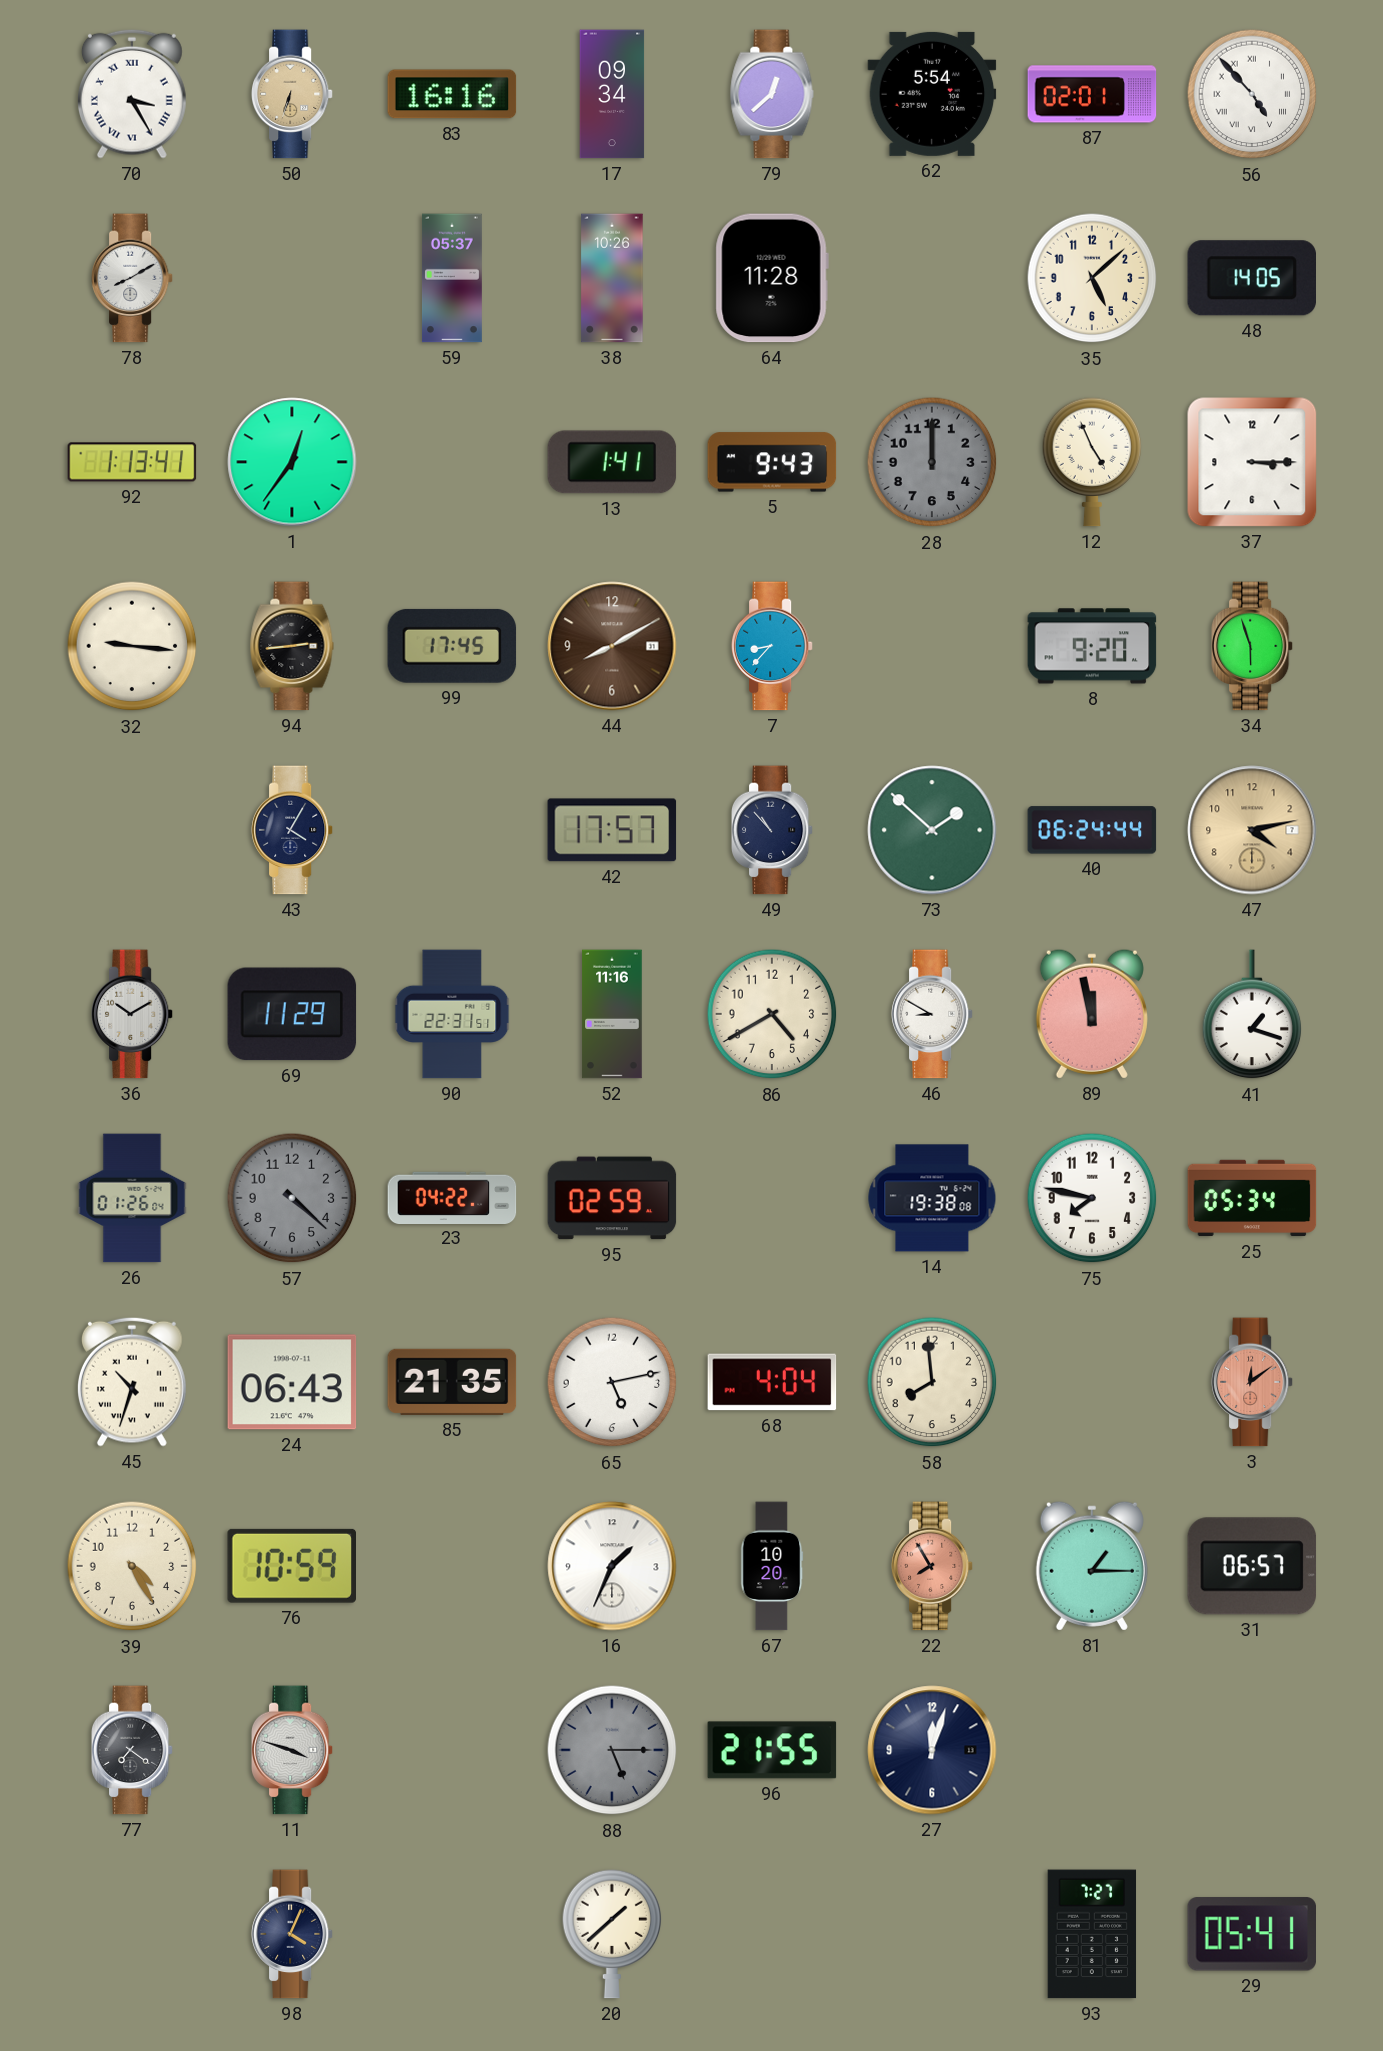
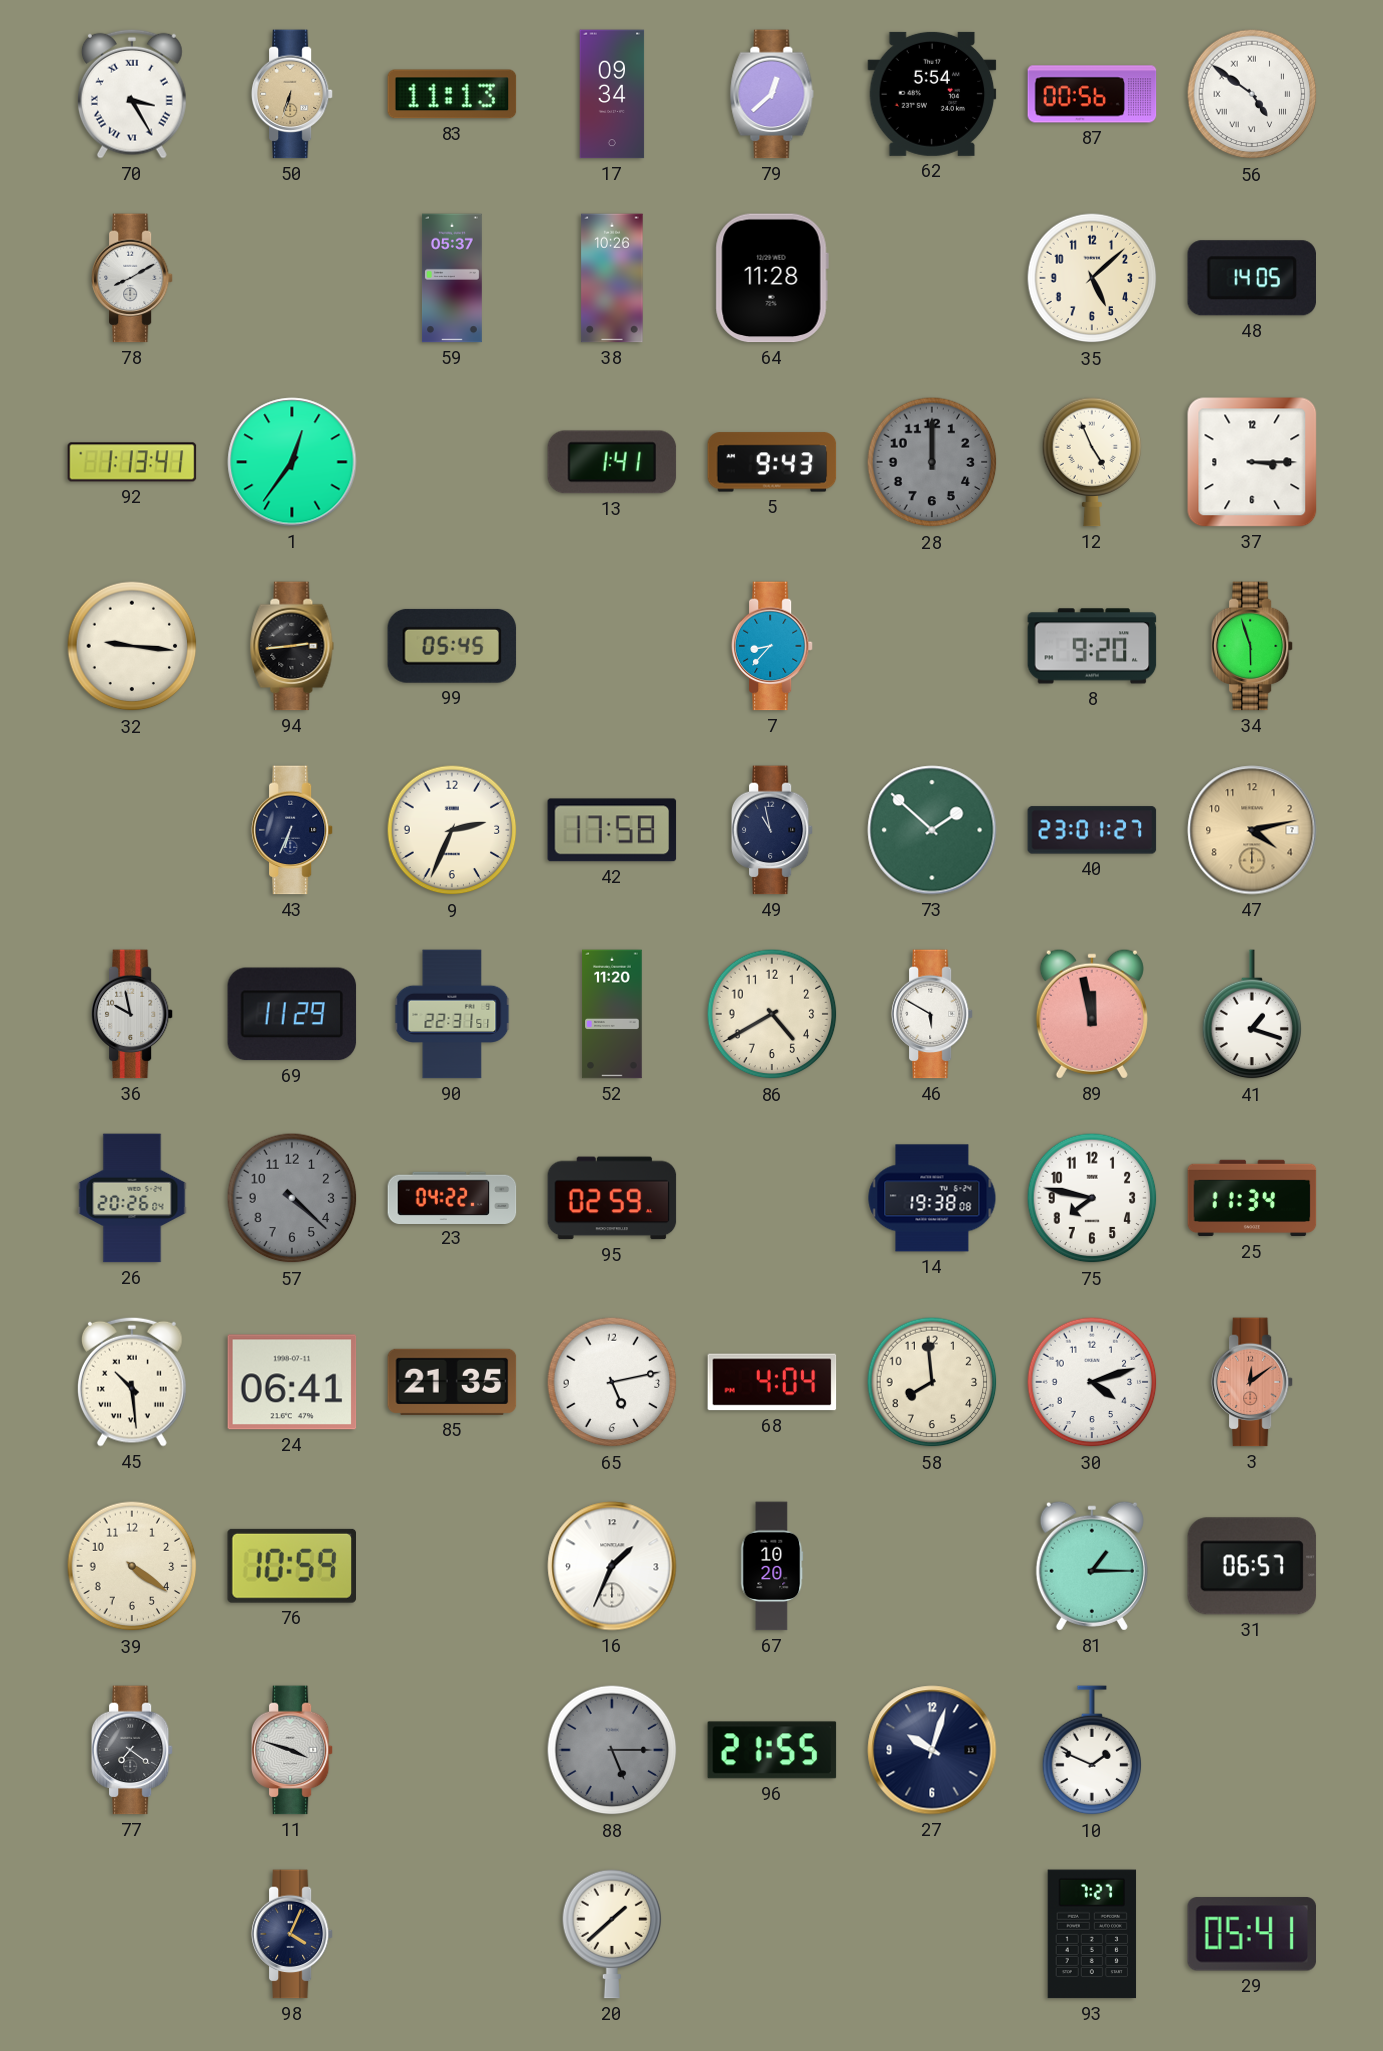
83: 16:16 -> 11:13 (452, 94)
87: 02:01 -> 00:56 (1092, 94)
56: 4:53 -> 4:51 (1252, 94)
99: 17:45 -> 05:45 (452, 646)
44: 8:10 -> none (612, 646)
43: 4:05 -> 6:34 (292, 830)
9: none -> 2:34 (452, 830)
42: 17:57 -> 17:58 (612, 830)
49: 10:53 -> 10:58 (772, 830)
40: 06:24 -> 23:01 (1092, 830)
36: 10:10 -> 9:58 (132, 1014)
52: 11:16 -> 11:20 (612, 1014)
46: 8:50 -> 5:50 (932, 1014)
26: 01:26 -> 20:26 (132, 1198)
25: 05:34 -> 11:34 (1252, 1198)
45: 10:33 -> 10:29 (132, 1382)
24: 06:43 -> 06:41 (292, 1382)
30: none -> 4:12 (1092, 1382)
39: 4:25 -> 4:21 (132, 1566)
22: 7:55 -> none (932, 1566)
27: 12:03 -> 10:03 (932, 1750)
10: none -> 1:49 (1092, 1751)
